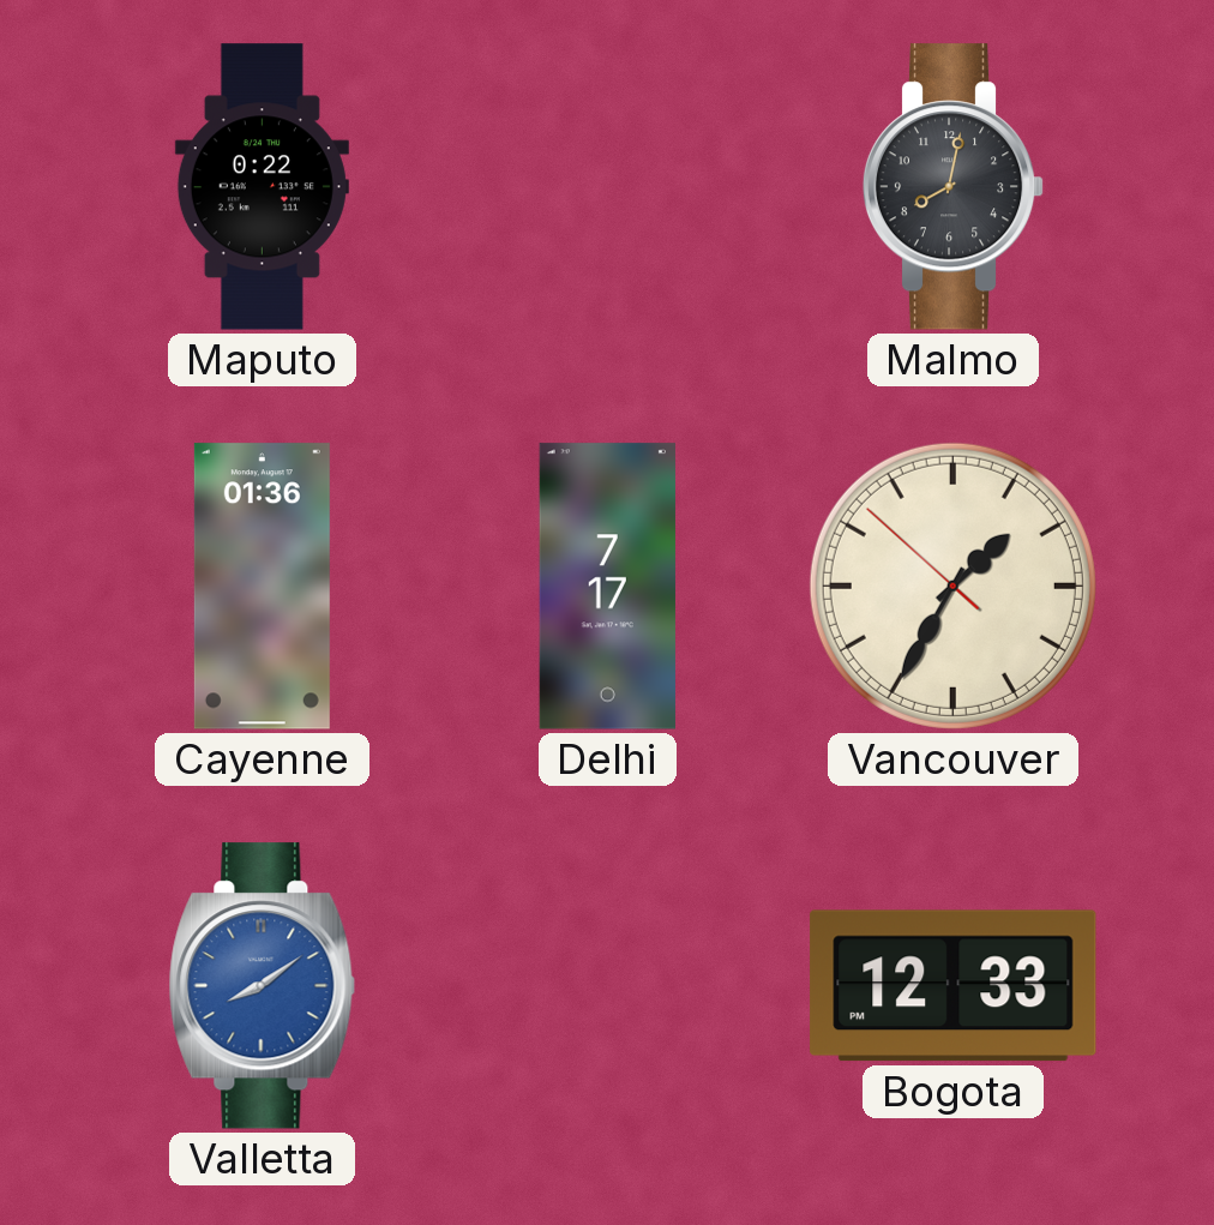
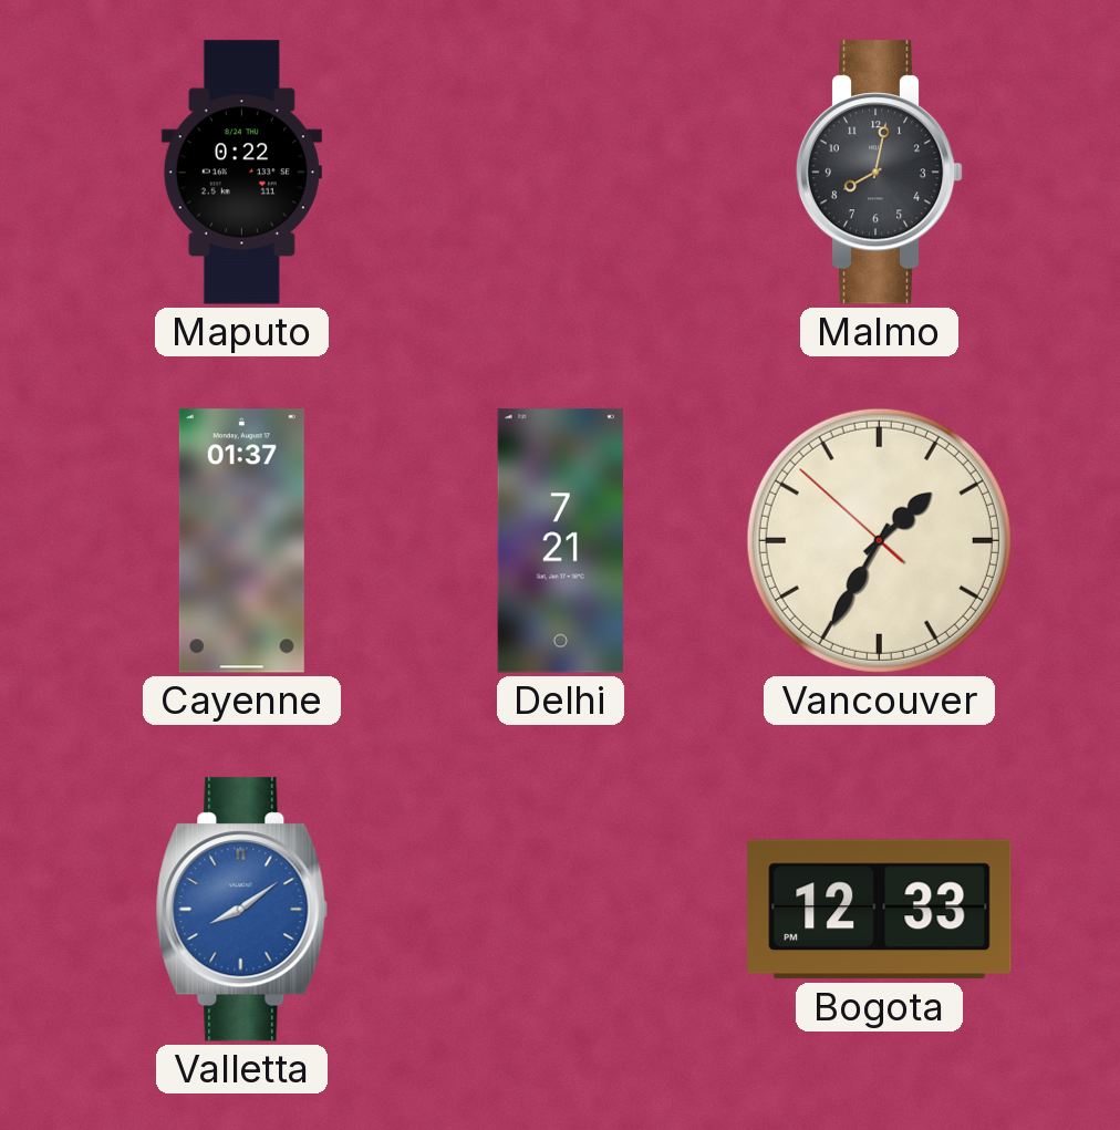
Cayenne: 01:36 -> 01:37 (241, 541)
Delhi: 7:17 -> 7:21 (560, 541)
